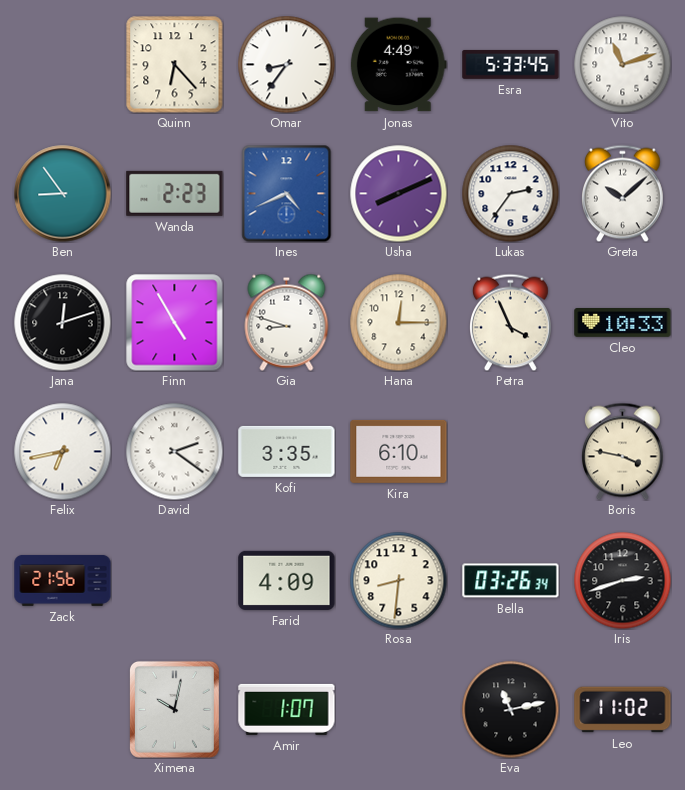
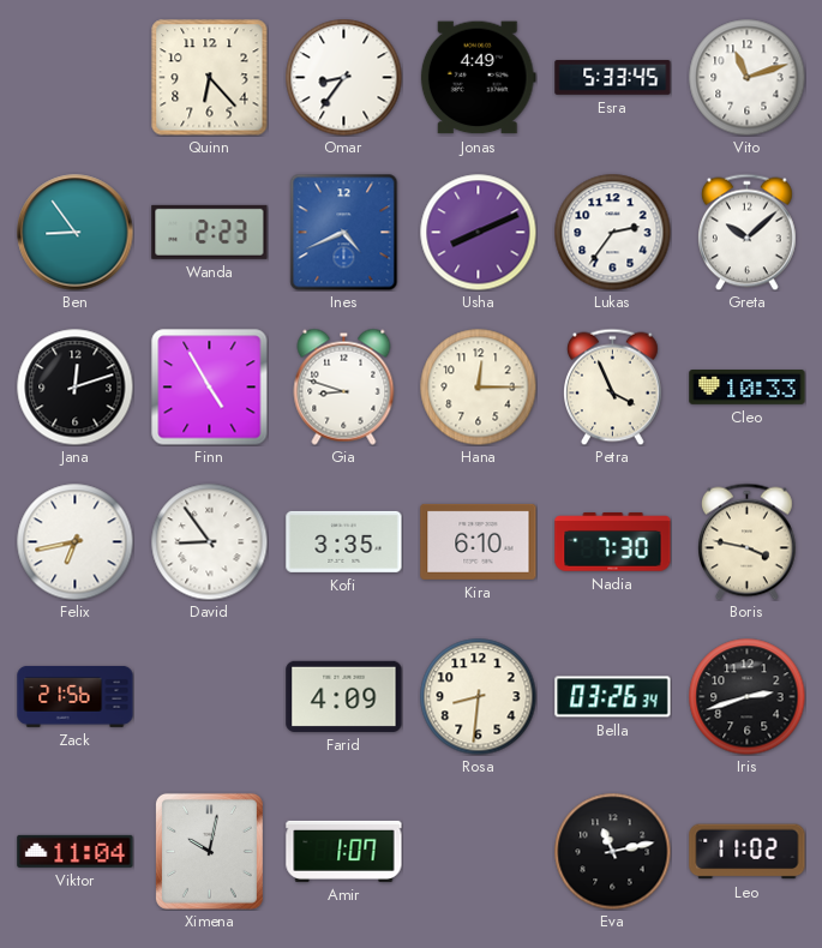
David: 2:21 -> 8:54 (209, 541)
Nadia: none -> 7:30 (613, 542)
Viktor: none -> 11:04 (76, 851)
